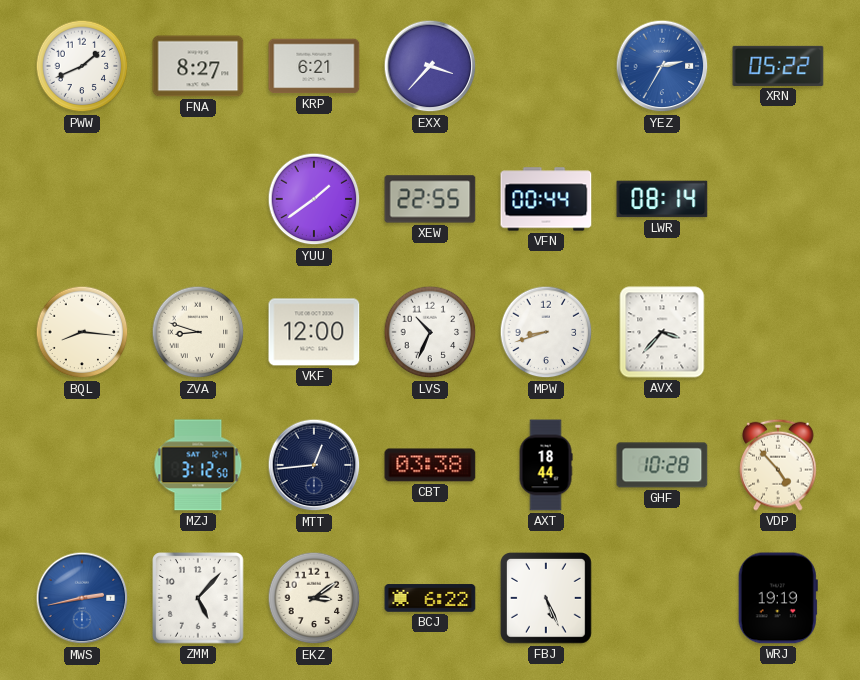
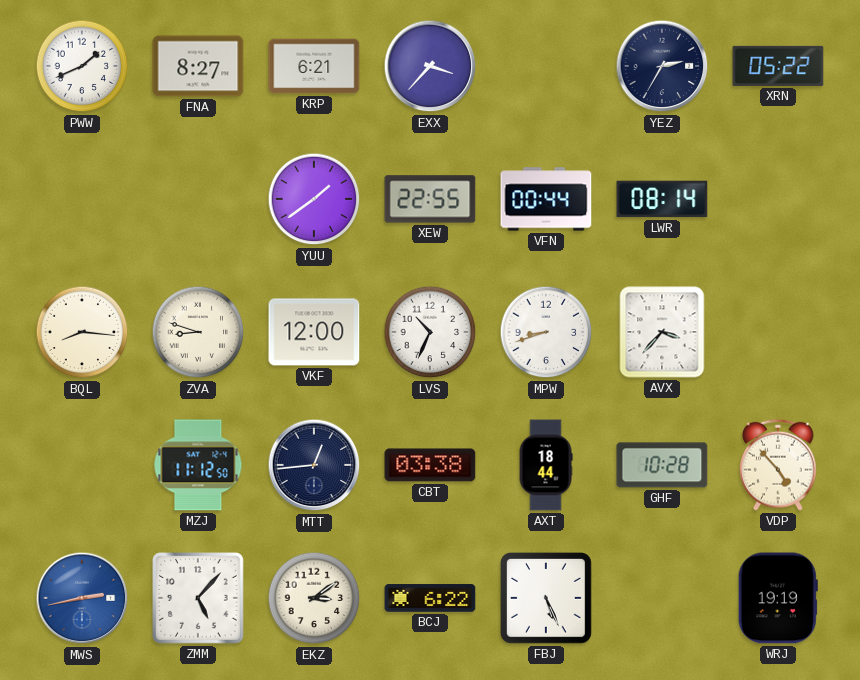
YEZ dial: blue -> navy (662, 66)
MZJ: 3:12 -> 11:12 (198, 465)
